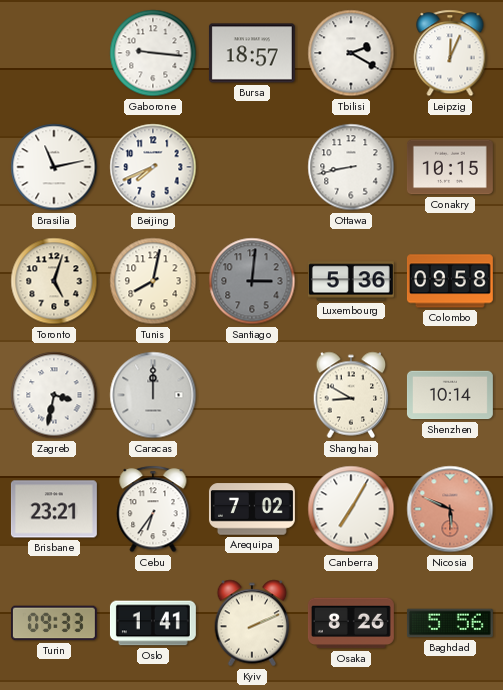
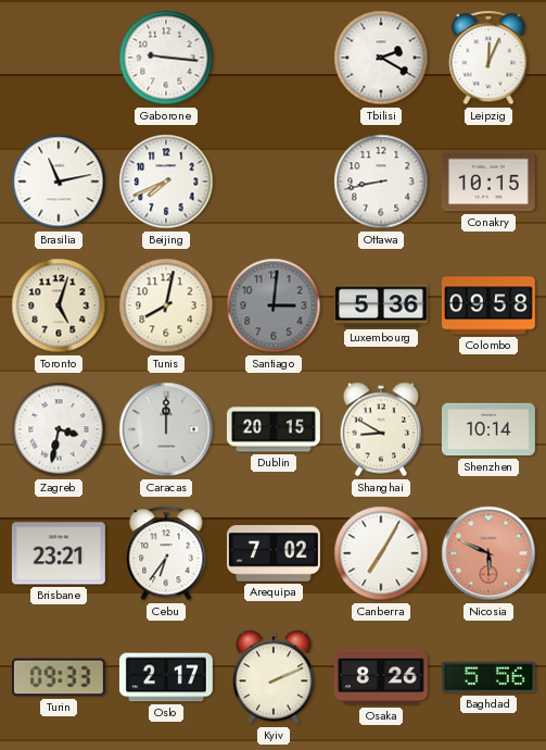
Bursa: 18:57 -> none (252, 53)
Dublin: none -> 20:15 (274, 429)
Oslo: 1:41 -> 2:17 (166, 677)
